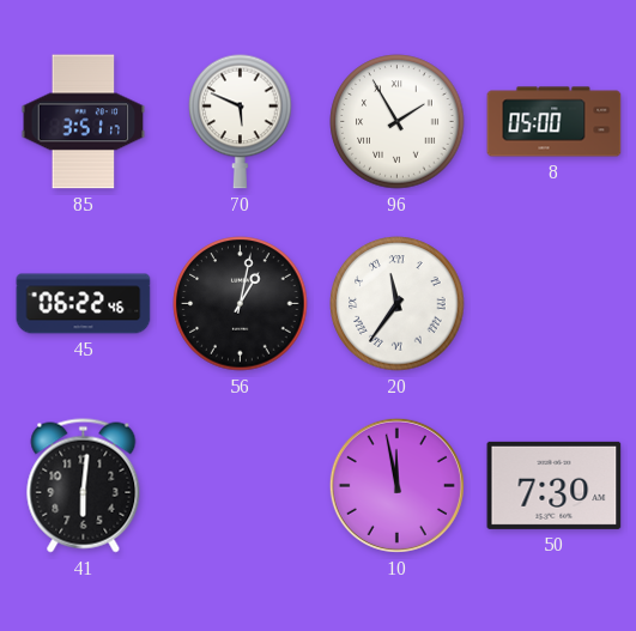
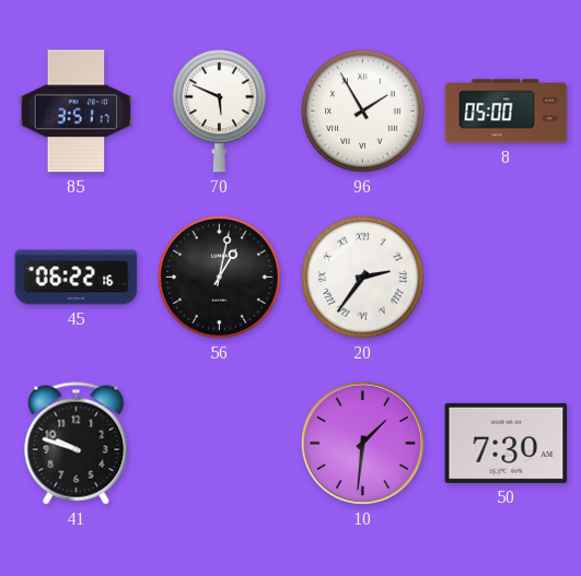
45: 06:22:46 -> 06:22:16 (77, 278)
20: 11:36 -> 2:36 (363, 278)
41: 6:01 -> 9:48 (77, 444)
10: 11:58 -> 1:31 (362, 443)
